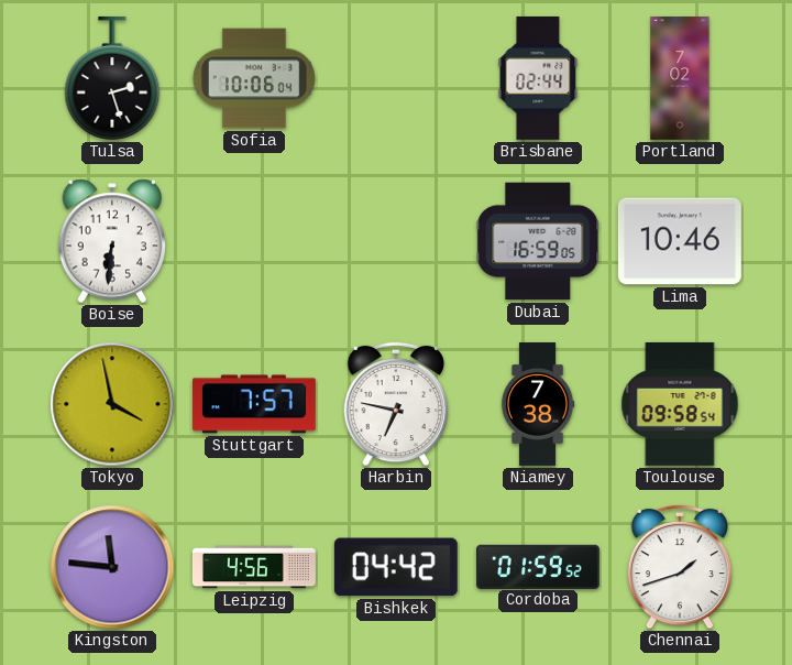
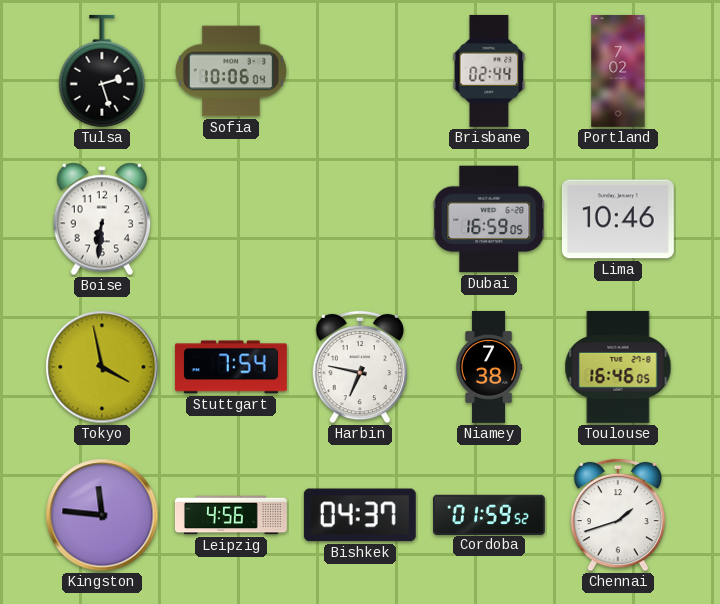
Stuttgart: 7:57 -> 7:54 (231, 367)
Toulouse: 09:58 -> 16:46 (618, 367)
Bishkek: 04:42 -> 04:37 (360, 515)
